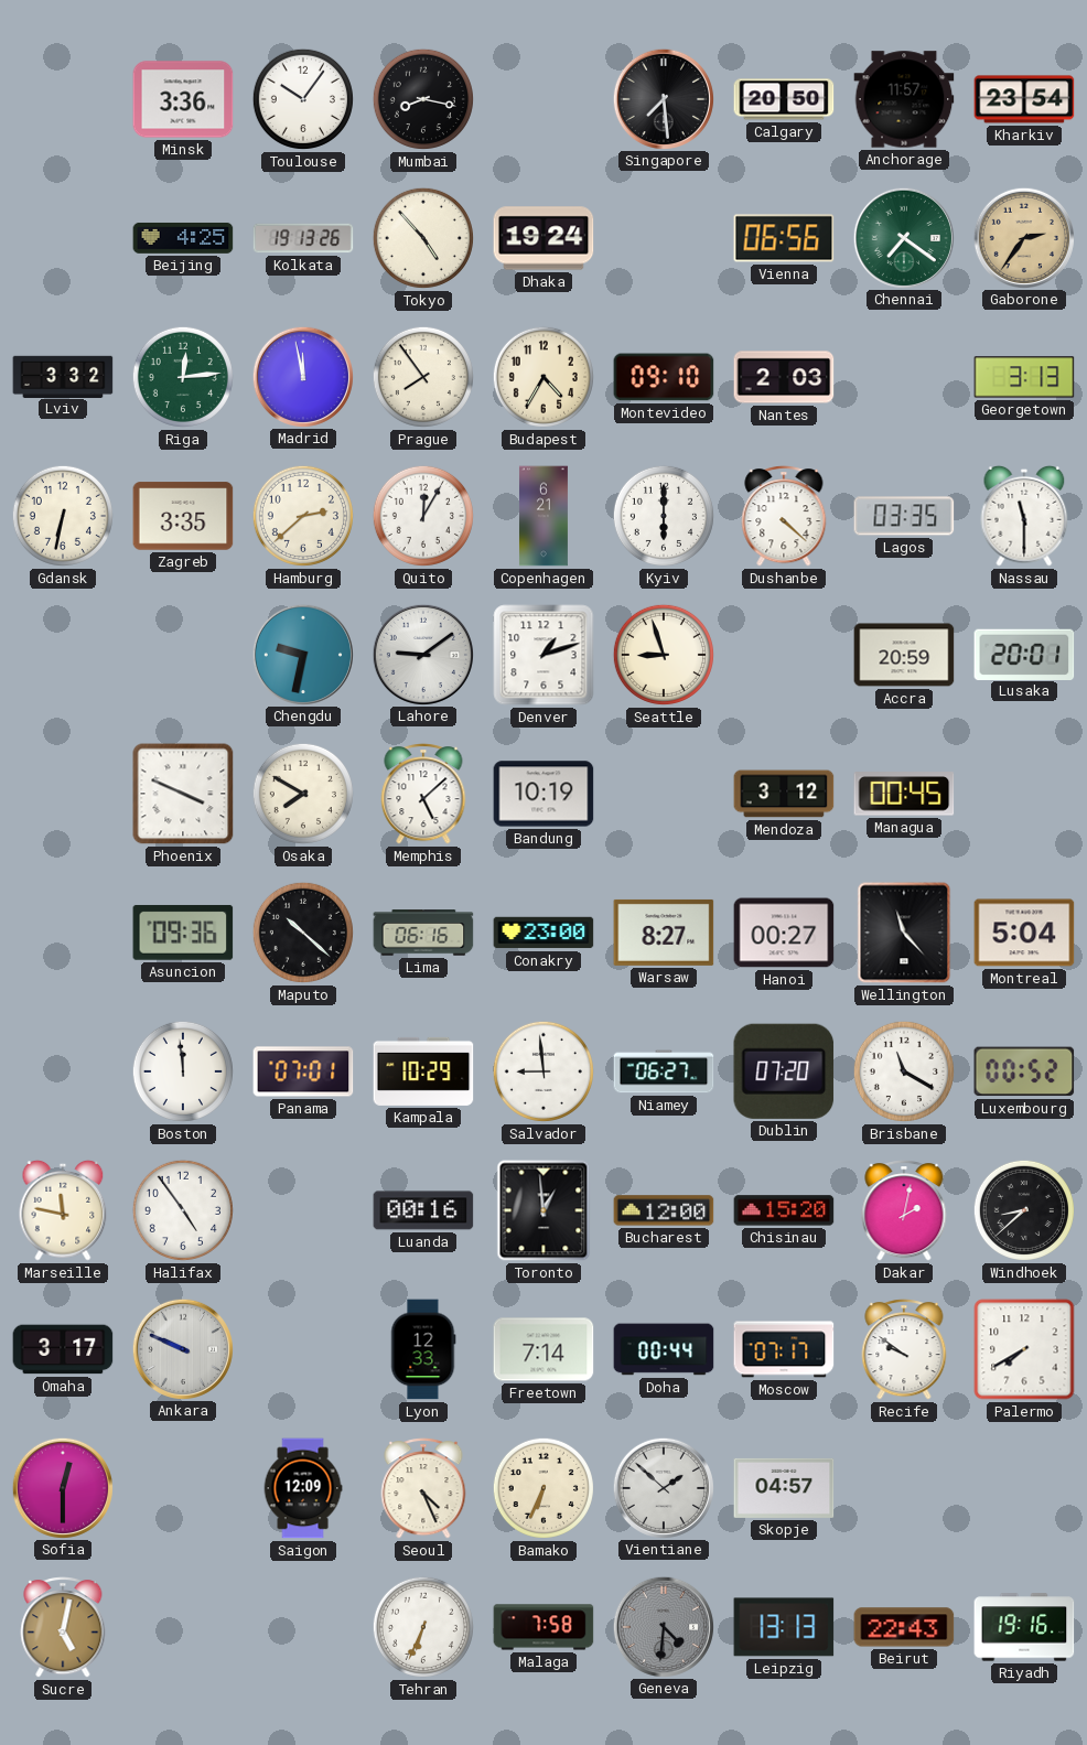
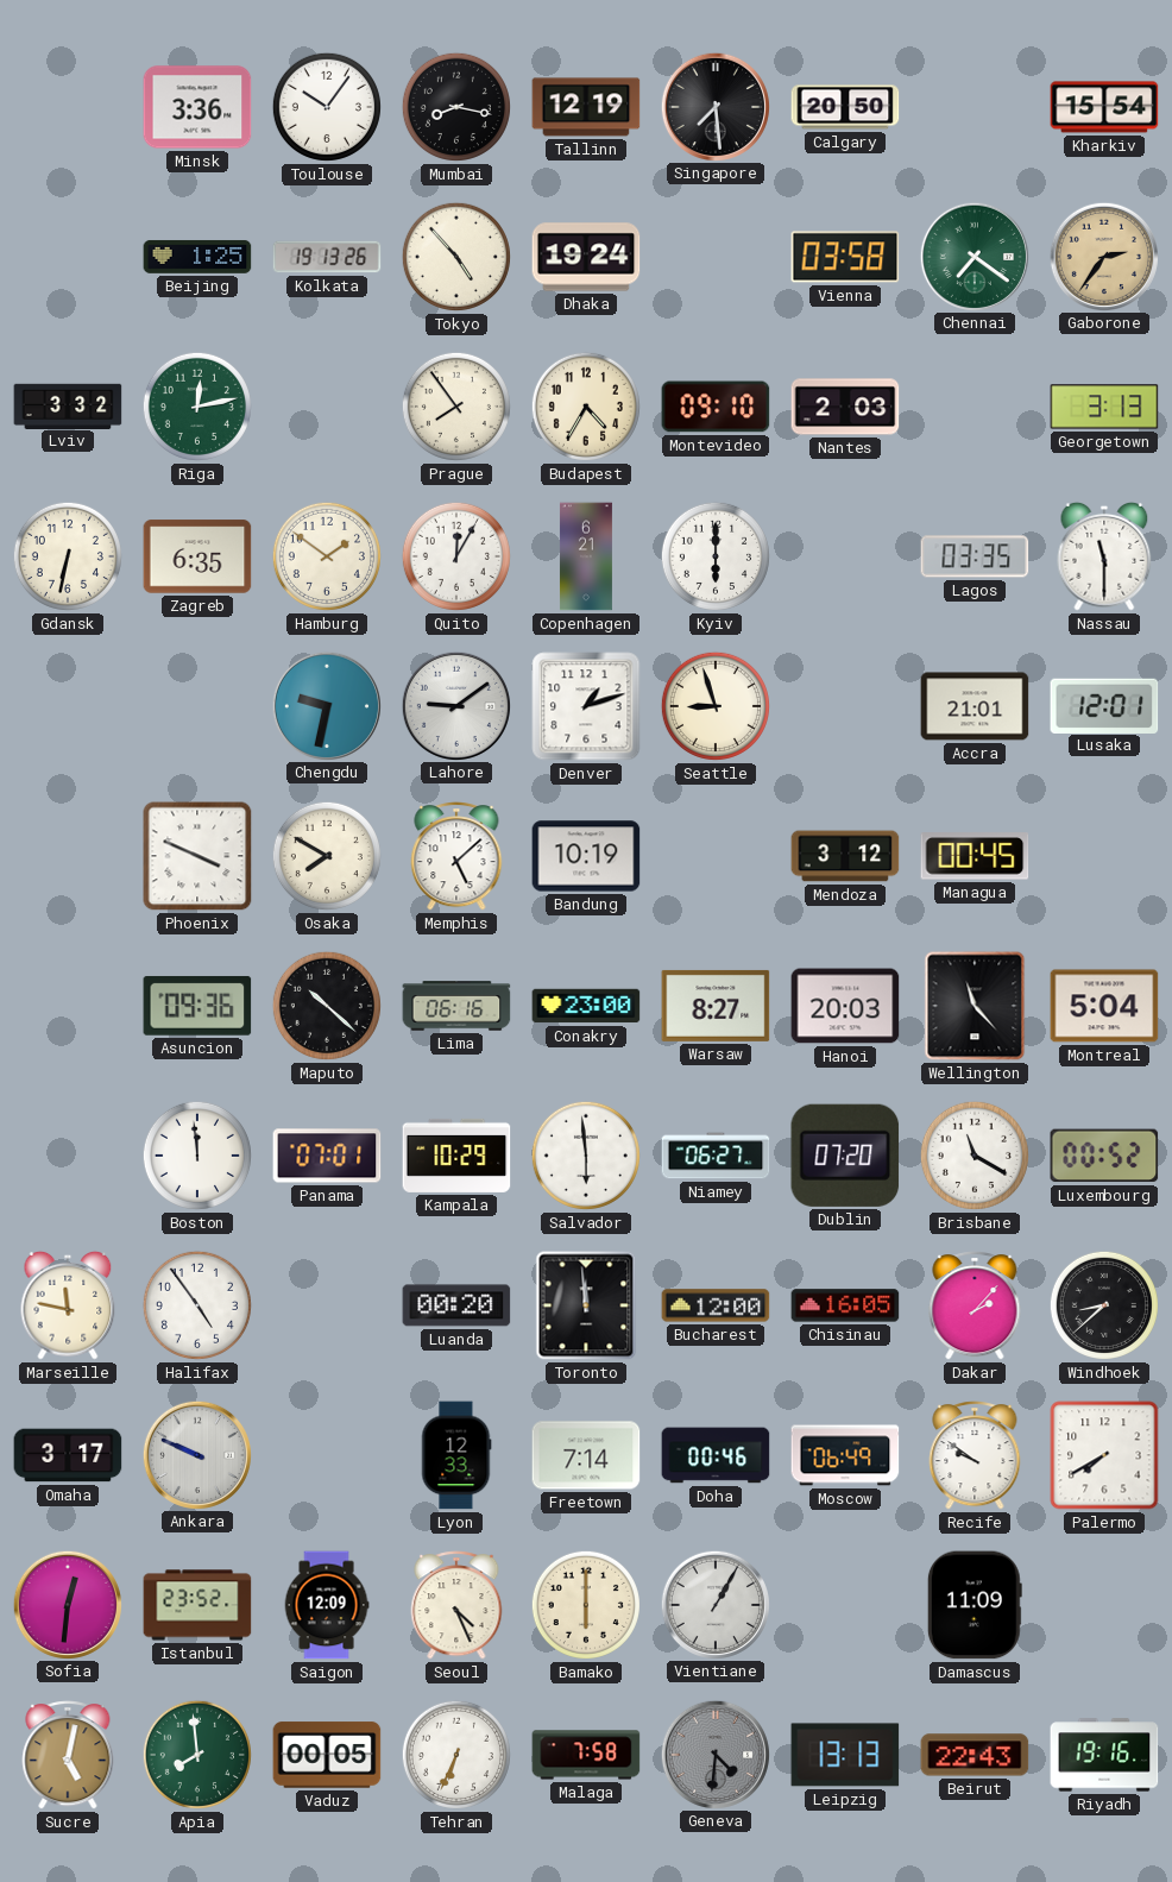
Tallinn: none -> 12:19 (586, 107)
Anchorage: 11:57 -> none (904, 99)
Kharkiv: 23:54 -> 15:54 (1104, 107)
Beijing: 4:25 -> 1:25 (197, 257)
Vienna: 06:56 -> 03:58 (845, 257)
Riga: 12:14 -> 12:13 (197, 407)
Madrid: 11:58 -> none (302, 376)
Zagreb: 3:35 -> 6:35 (197, 556)
Hamburg: 2:38 -> 1:51 (327, 556)
Dushanbe: 4:22 -> none (784, 516)
Accra: 20:59 -> 21:01 (975, 706)
Lusaka: 20:01 -> 12:01 (1104, 705)
Hanoi: 00:27 -> 20:03 (845, 1006)
Salvador: 8:59 -> 5:59 (586, 1156)
Luanda: 00:16 -> 00:20 (456, 1305)
Toronto: 12:59 -> 11:59 (586, 1305)
Chisinau: 15:20 -> 16:05 (845, 1305)
Dakar: 2:02 -> 2:07 (975, 1305)
Doha: 00:44 -> 00:46 (716, 1455)
Moscow: 07:17 -> 06:49 (845, 1455)
Sofia: 12:30 -> 12:31 (67, 1604)
Istanbul: none -> 23:52 (197, 1605)
Bamako: 6:34 -> 6:00 (586, 1605)
Vientiane: 1:52 -> 1:05 (714, 1604)
Skopje: 04:57 -> none (784, 1488)
Damascus: none -> 11:09 (975, 1605)
Apia: none -> 7:59 (197, 1755)
Vaduz: none -> 00:05 (327, 1755)
